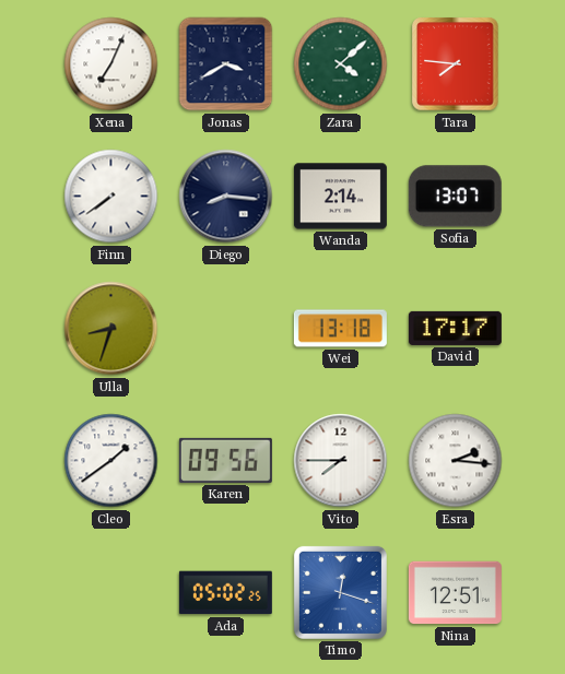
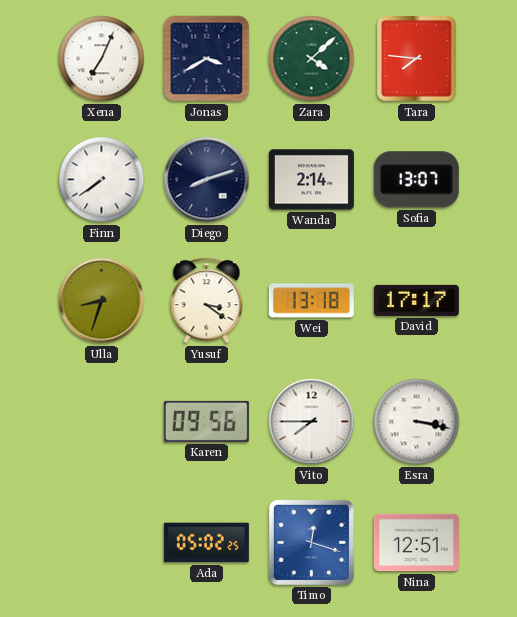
Diego: 8:16 -> 8:12 (207, 180)
Yusuf: none -> 3:21 (207, 301)
Cleo: 1:39 -> none (111, 461)
Esra: 2:16 -> 3:17 (417, 422)
